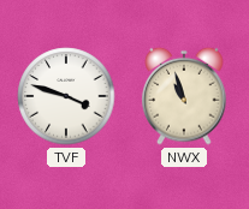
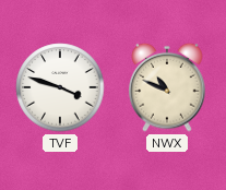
NWX: 10:57 -> 10:49 (167, 87)
